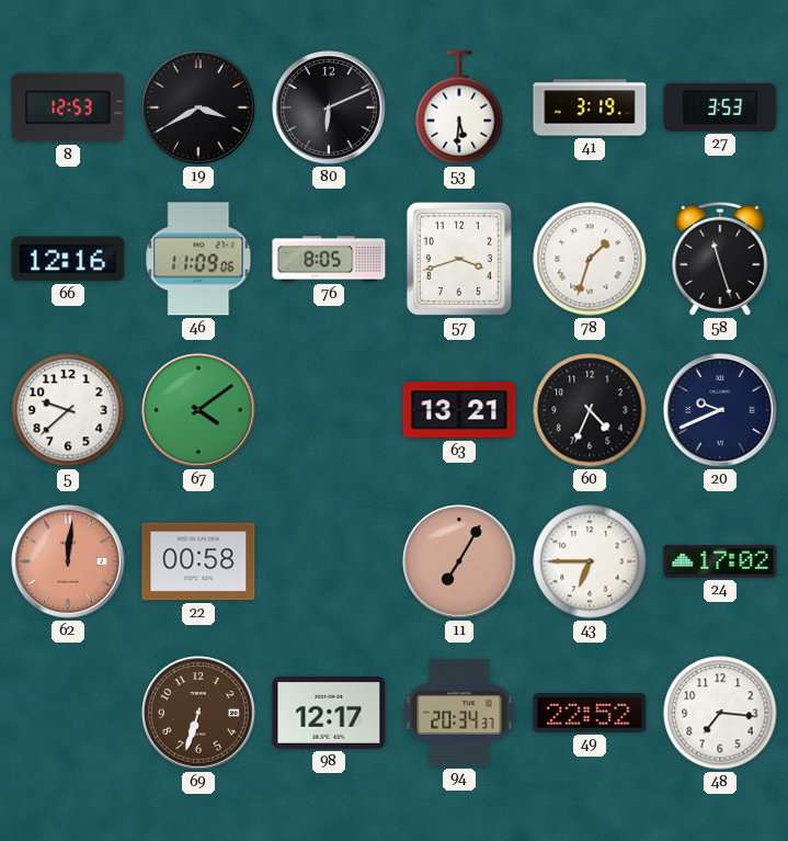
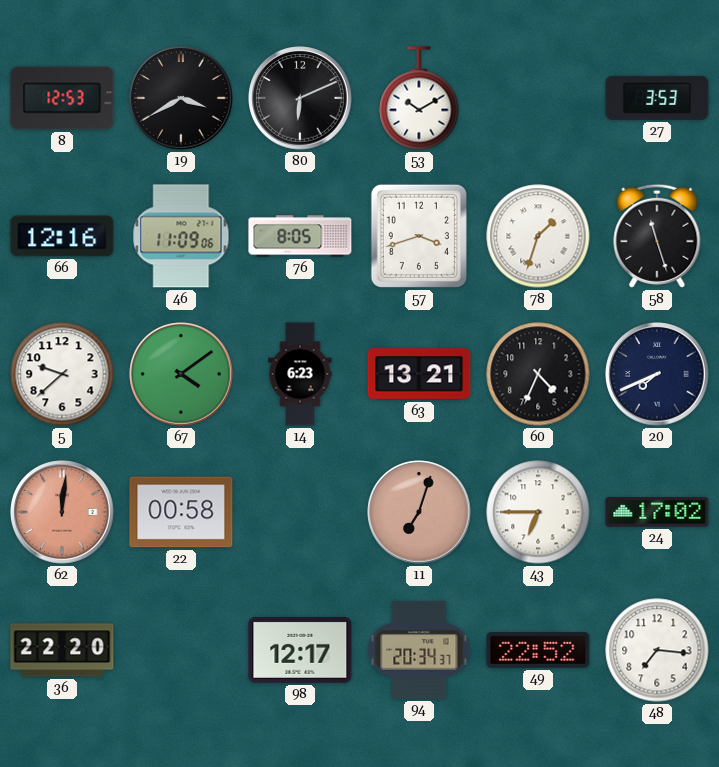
53: 5:31 -> 10:10 (419, 98)
41: 3:19 -> none (590, 107)
14: none -> 6:23 (300, 374)
20: 9:41 -> 7:41 (657, 374)
11: 7:05 -> 7:03 (419, 512)
36: none -> 22:20 (62, 650)
69: 6:33 -> none (198, 713)
